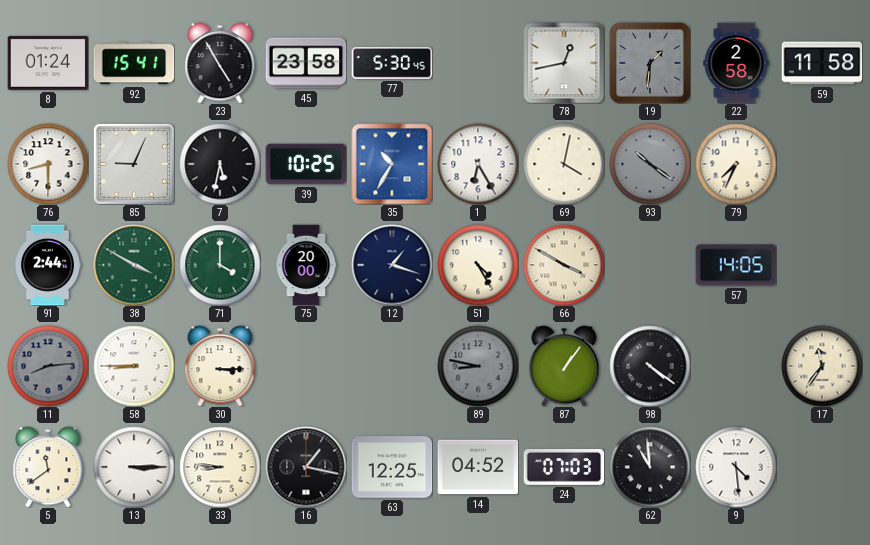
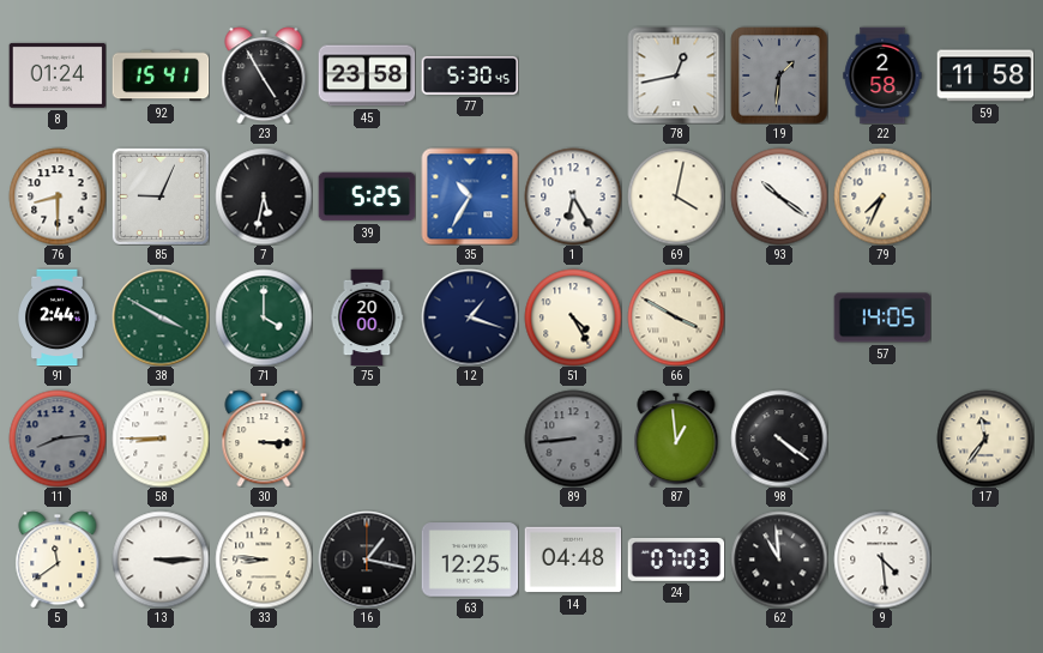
39: 10:25 -> 5:25 (367, 196)
93 dial: grey -> white (779, 196)
89: 8:47 -> 8:44 (573, 439)
87: 1:06 -> 12:59 (676, 439)
14: 04:52 -> 04:48 (573, 560)
